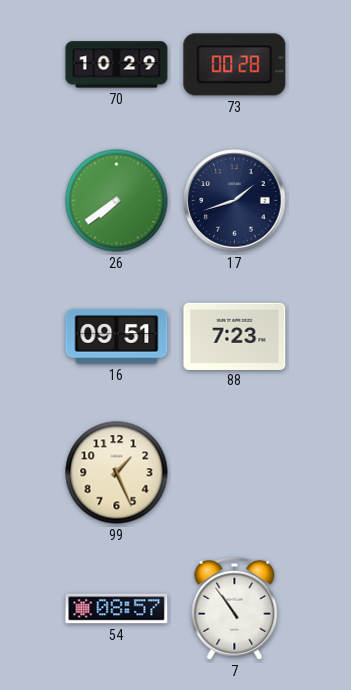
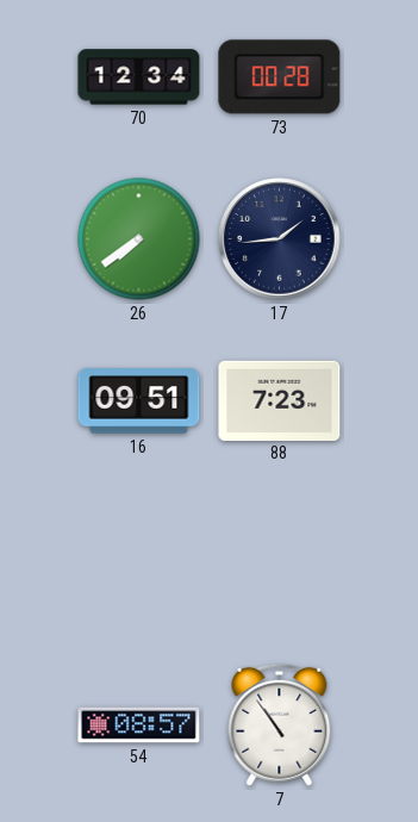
70: 10:29 -> 12:34 (139, 77)
17: 1:42 -> 1:44 (280, 239)
99: 1:26 -> none (117, 473)
